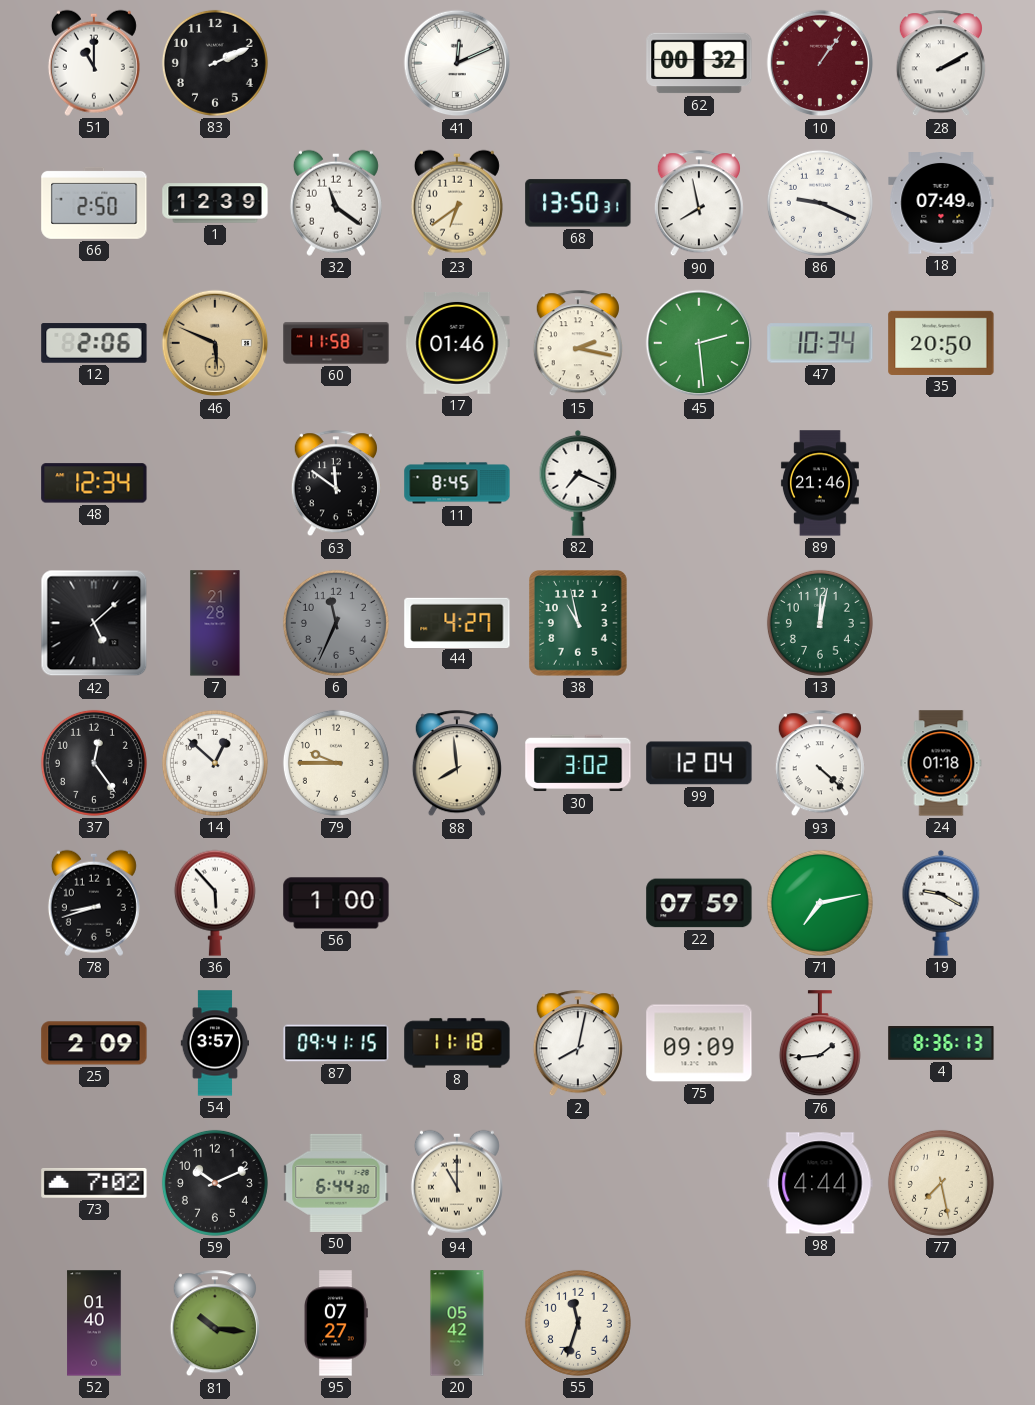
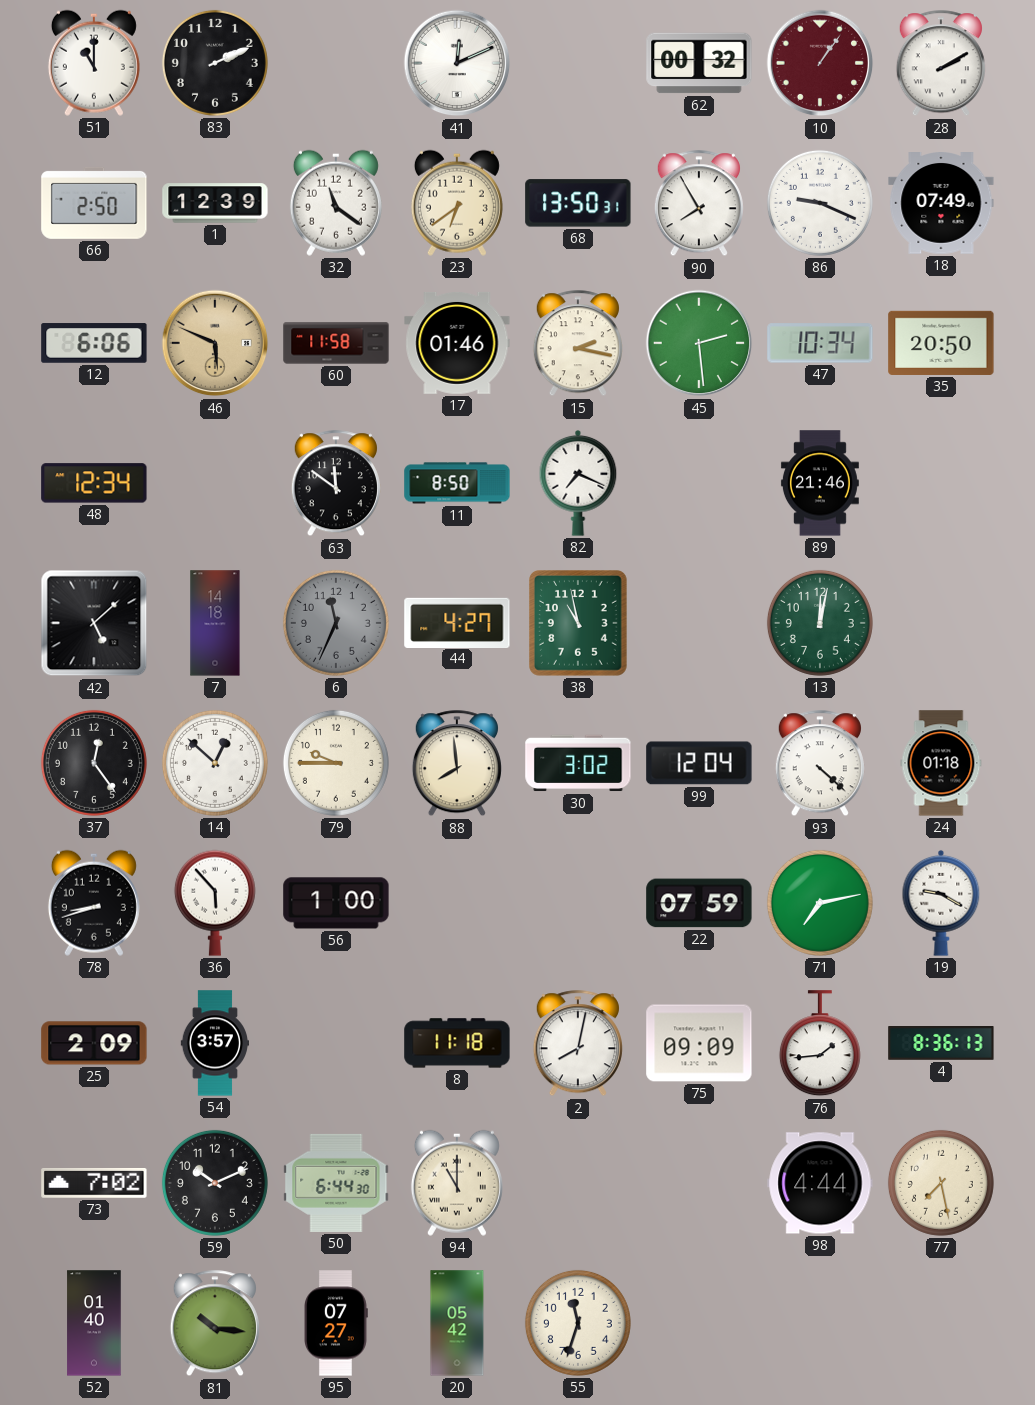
90: 7:58 -> 7:55 (699, 204)
12: 2:06 -> 6:06 (94, 343)
11: 8:45 -> 8:50 (457, 483)
7: 21:28 -> 14:18 (215, 623)
87: 09:41 -> none (336, 1043)
